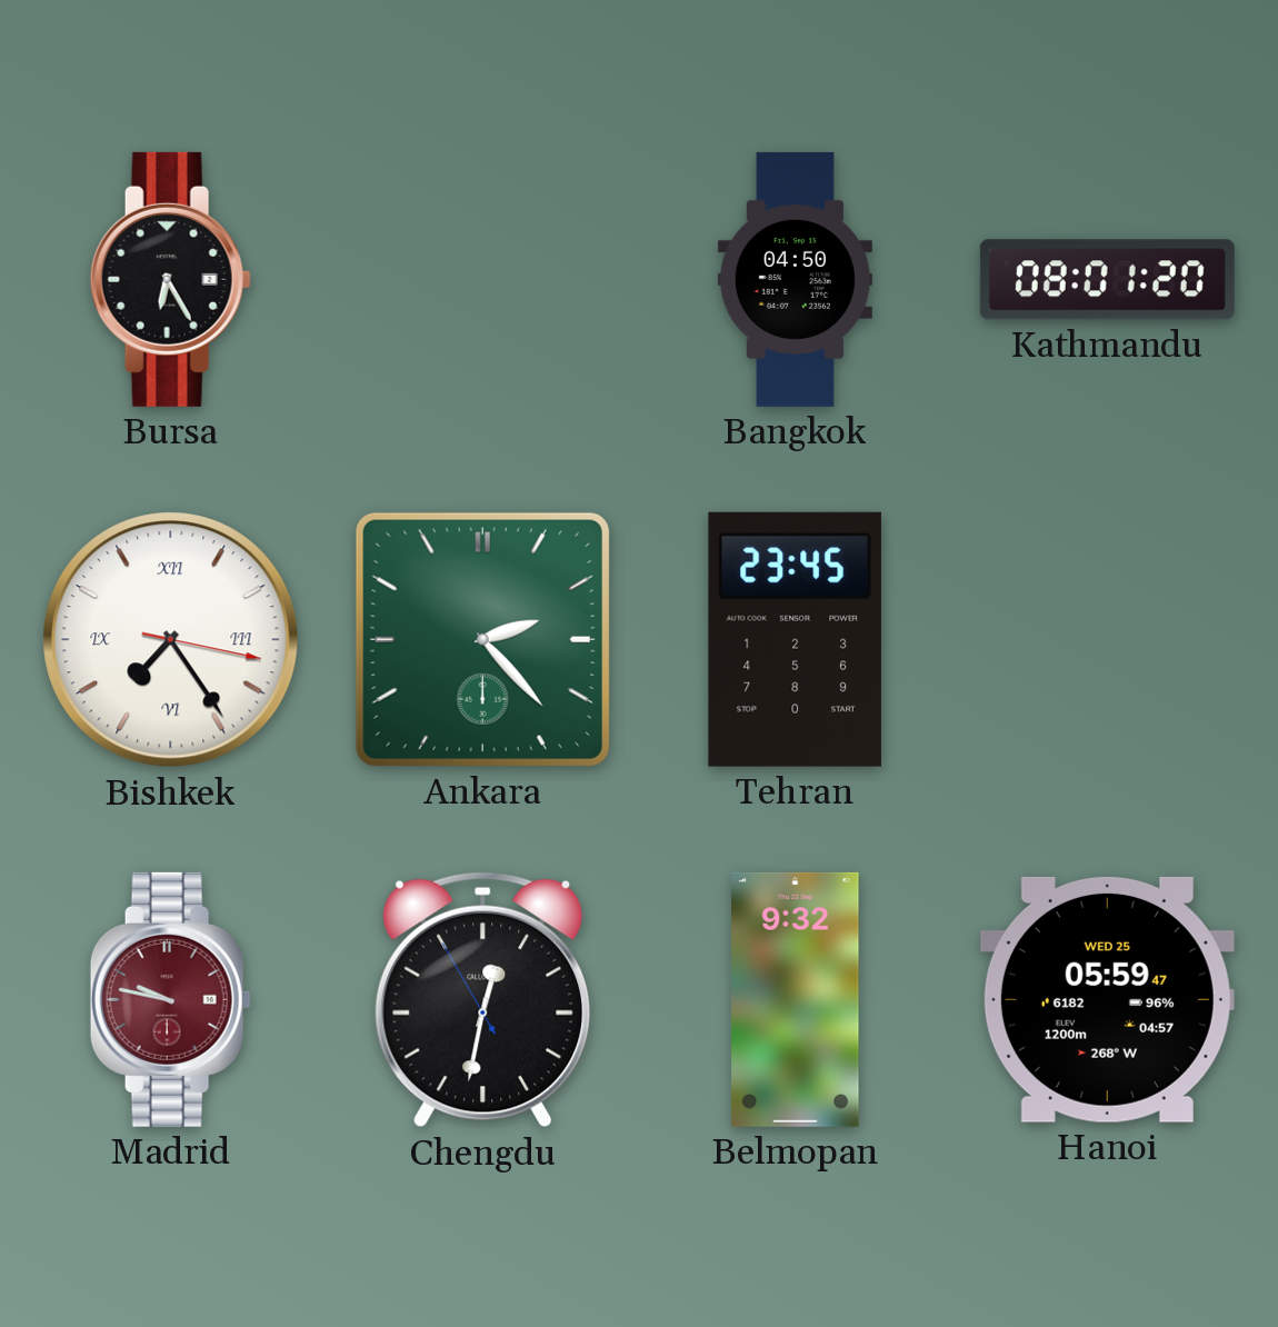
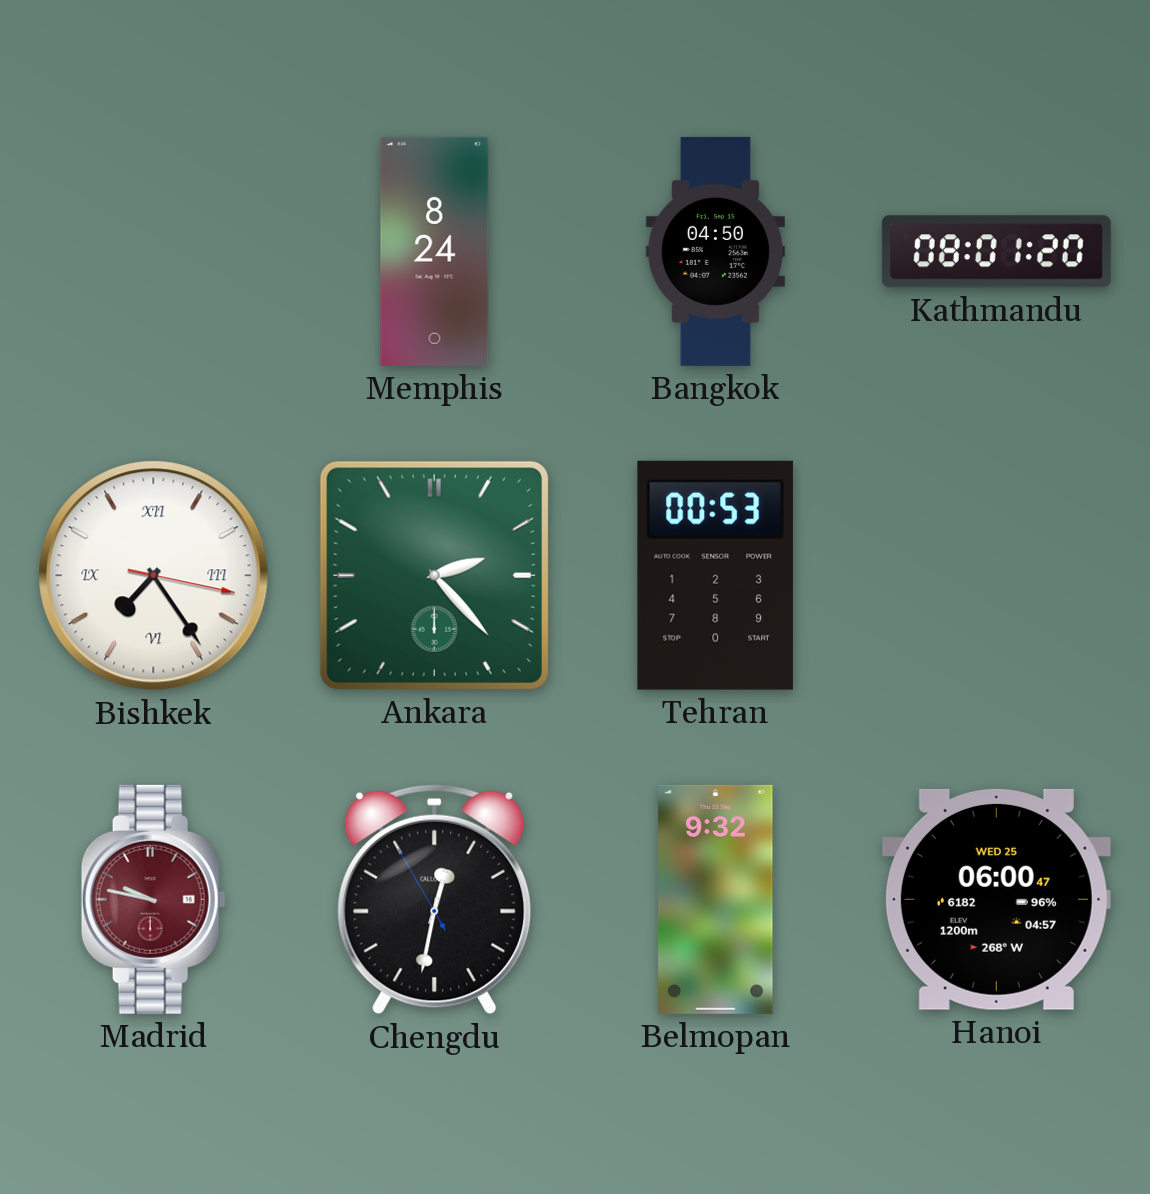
Bursa: 6:25 -> none (170, 279)
Memphis: none -> 8:24 (435, 251)
Tehran: 23:45 -> 00:53 (715, 575)
Hanoi: 05:59 -> 06:00 (996, 899)
